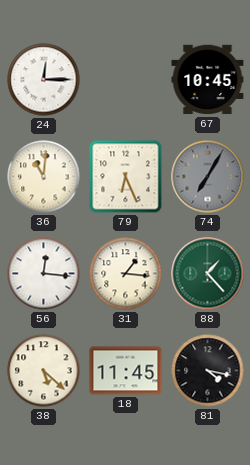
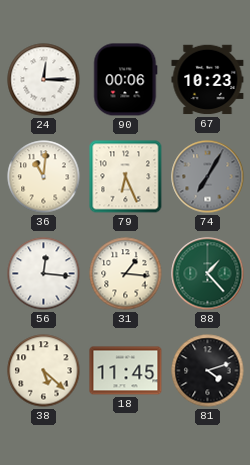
90: none -> 00:06 (126, 80)
67: 10:45 -> 10:23 (208, 80)
81: 4:17 -> 4:12 (208, 371)
